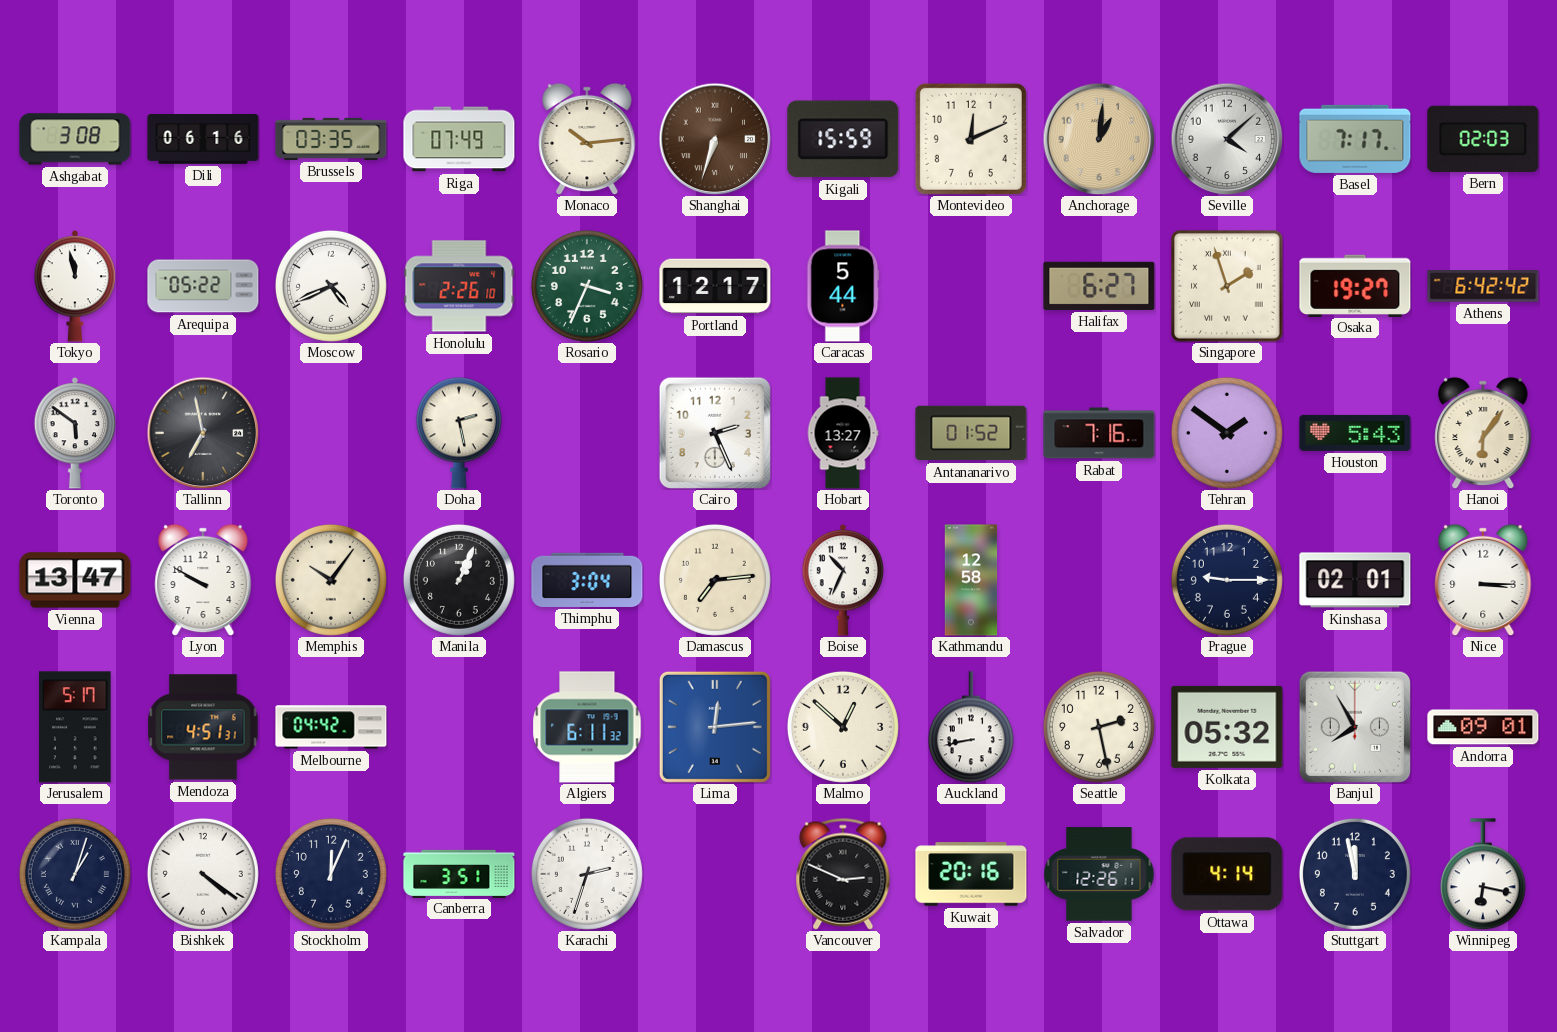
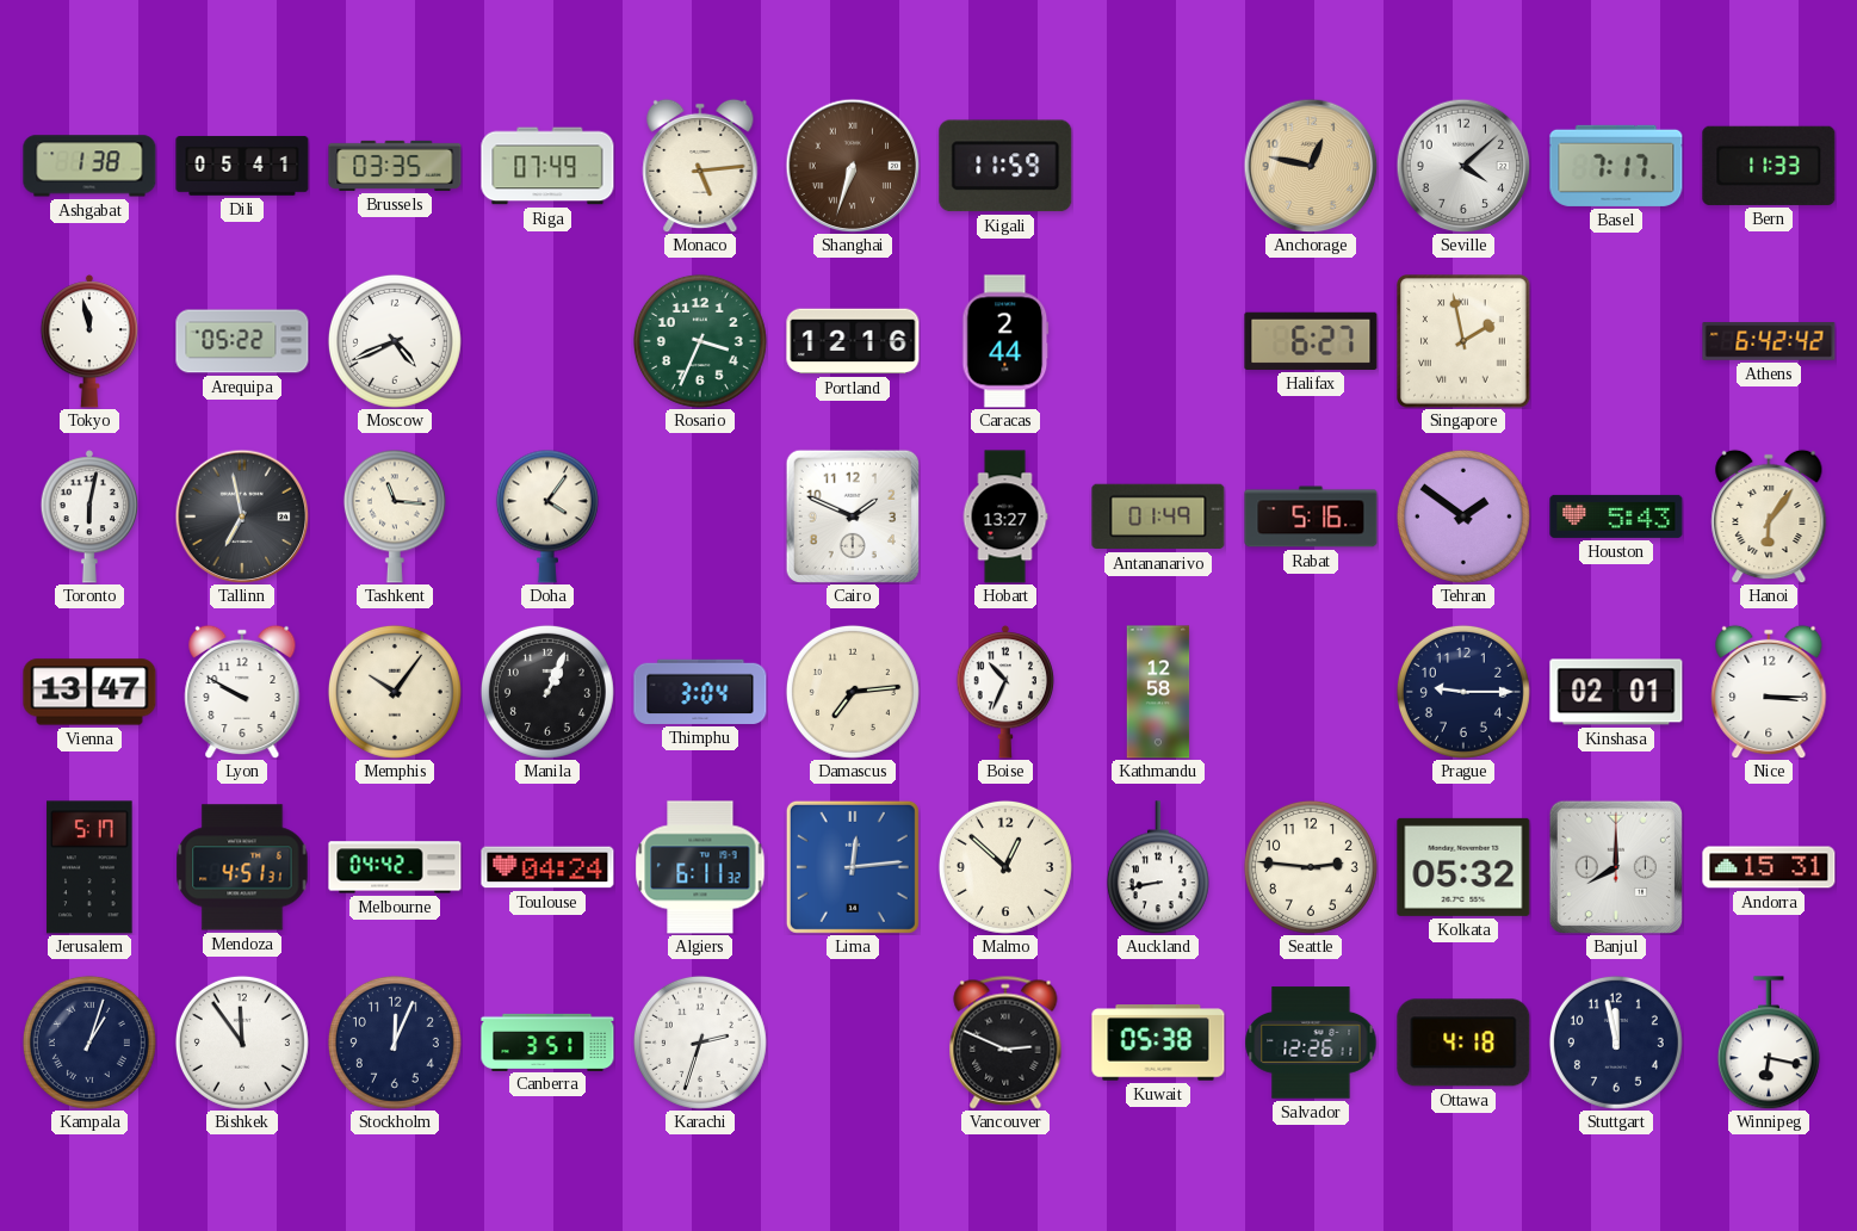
Ashgabat: 3:08 -> 1:38 (89, 166)
Dili: 06:16 -> 05:41 (242, 166)
Monaco: 10:14 -> 5:14 (700, 166)
Kigali: 15:59 -> 11:59 (1005, 166)
Montevideo: 12:11 -> none (971, 139)
Anchorage: 1:01 -> 12:47 (1311, 166)
Bern: 02:03 -> 11:33 (1769, 166)
Honolulu: 2:26 -> none (459, 286)
Portland: 12:17 -> 12:16 (853, 341)
Caracas: 5:44 -> 2:44 (1005, 341)
Singapore: 1:57 -> 1:58 (1465, 341)
Osaka: 19:27 -> none (1355, 285)
Toronto: 5:51 -> 6:02 (88, 516)
Tashkent: none -> 11:16 (395, 516)
Doha: 2:28 -> 4:06 (547, 516)
Cairo: 2:26 -> 1:49 (852, 515)
Antananarivo: 01:52 -> 01:49 (1158, 516)
Rabat: 7:16 -> 5:16 (1311, 516)
Toulouse: none -> 04:24 (547, 867)
Seattle: 2:28 -> 2:46 (1311, 867)
Banjul: 7:55 -> 8:00 (1615, 866)
Andorra: 09:01 -> 15:31 (1769, 867)
Bishkek: 4:21 -> 11:54 (242, 1043)
Kuwait: 20:16 -> 05:38 (1158, 1043)
Ottawa: 4:14 -> 4:18 (1463, 1043)
